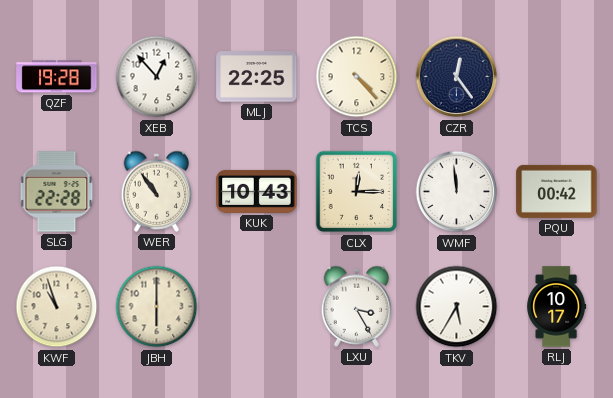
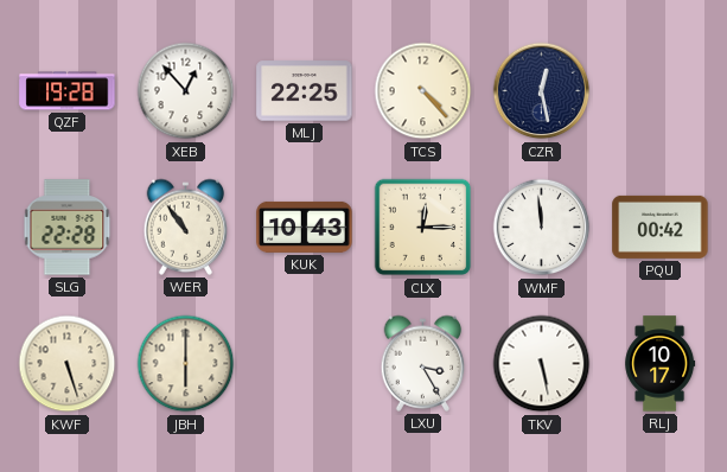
CZR: 12:24 -> 12:28 (542, 91)
KWF: 10:57 -> 5:27 (68, 364)
TKV: 5:35 -> 5:28 (542, 364)
